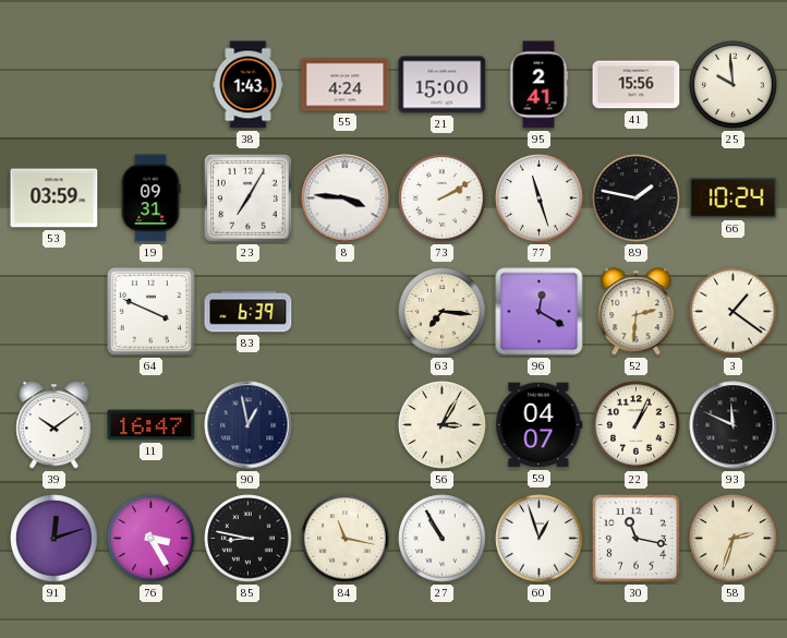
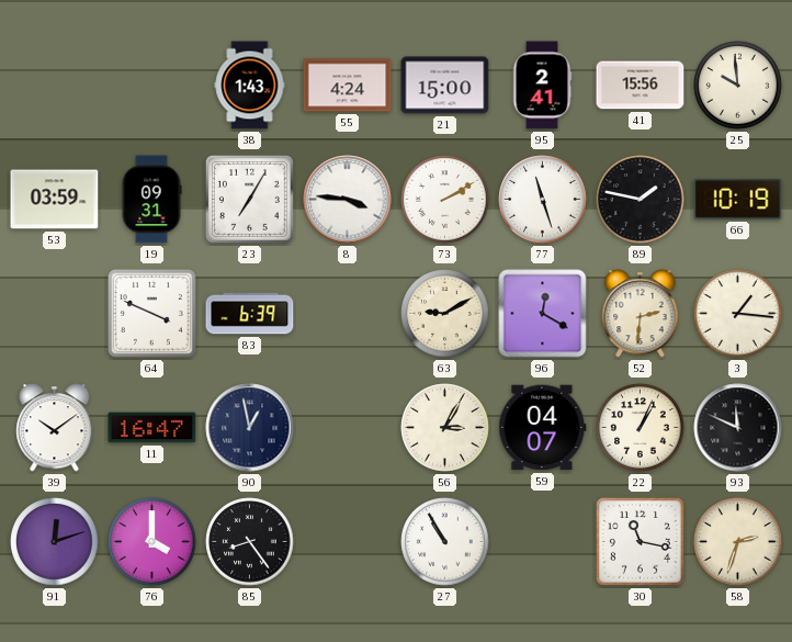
66: 10:24 -> 10:19 (738, 199)
63: 7:16 -> 9:10 (445, 314)
3: 1:21 -> 1:16 (738, 314)
76: 3:25 -> 4:00 (152, 542)
85: 8:47 -> 8:24 (250, 542)
84: 11:17 -> none (346, 539)
60: 12:57 -> none (540, 539)
